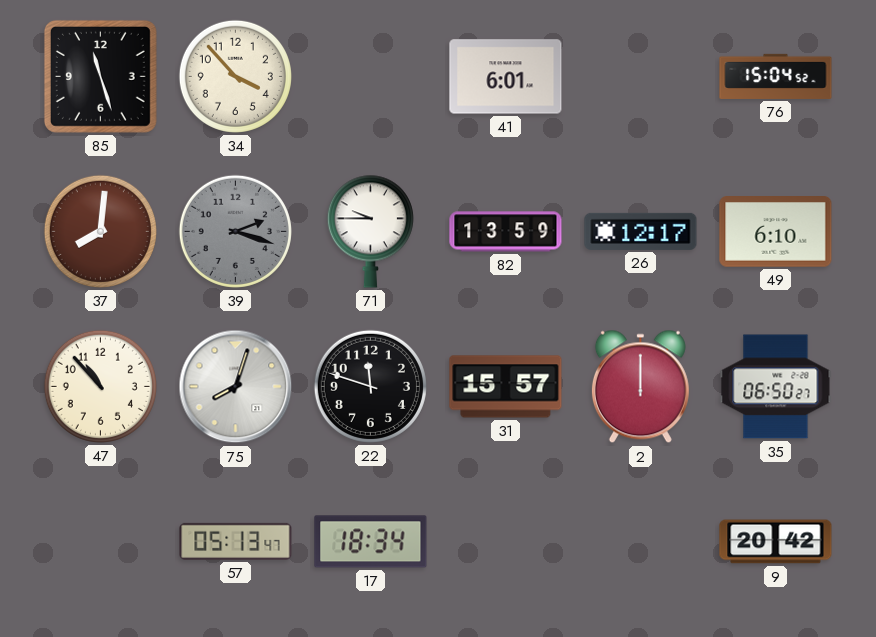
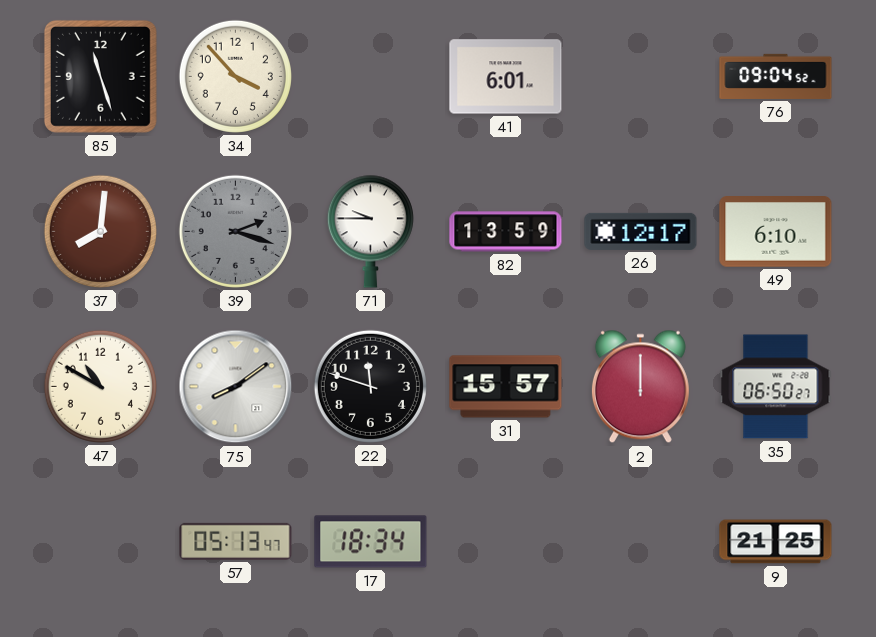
76: 15:04 -> 09:04 (776, 76)
47: 10:53 -> 10:50 (100, 386)
75: 8:03 -> 8:09 (236, 387)
9: 20:42 -> 21:25 (776, 542)
